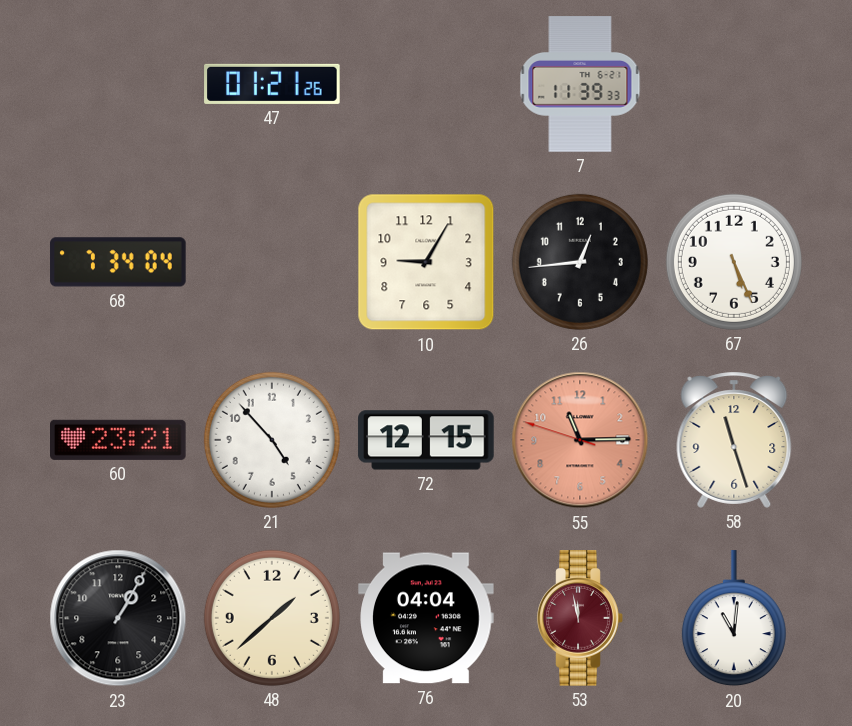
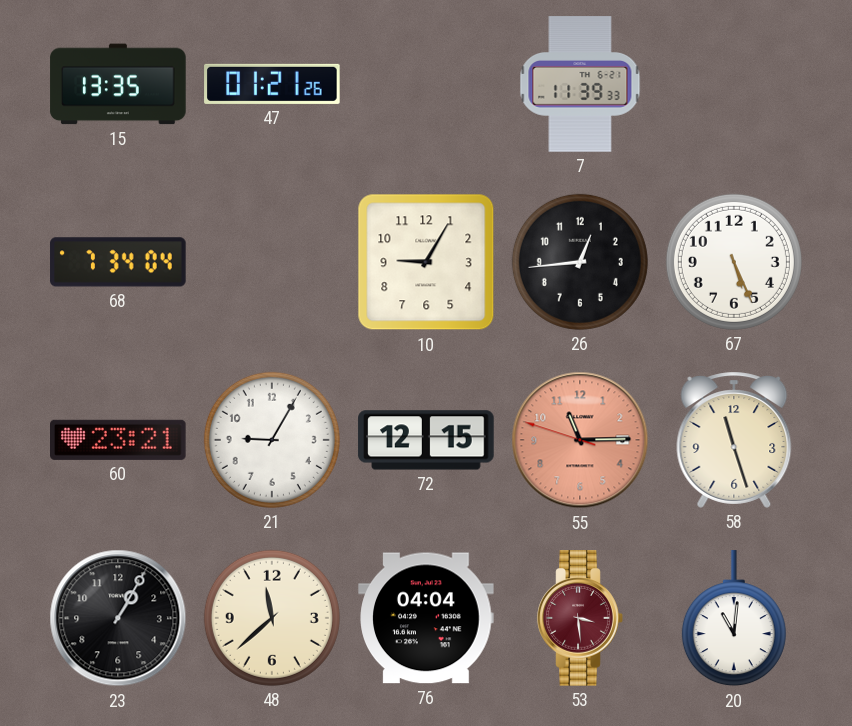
15: none -> 13:35 (118, 84)
21: 4:53 -> 9:05 (272, 440)
48: 1:38 -> 11:38 (272, 618)
53: 11:58 -> 3:29 (580, 618)
